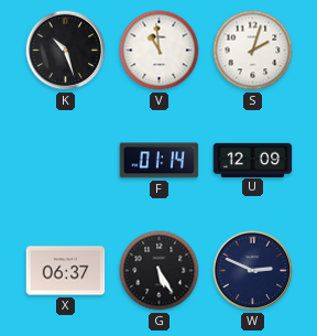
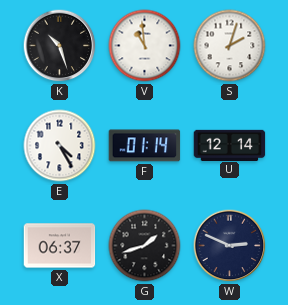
E: none -> 4:25 (60, 146)
U: 12:09 -> 12:14 (230, 145)
G: 5:25 -> 1:42 (145, 246)
